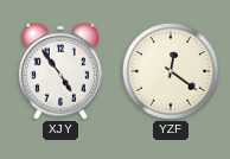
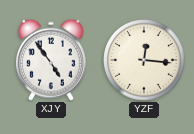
YZF: 12:21 -> 12:16 (145, 61)
